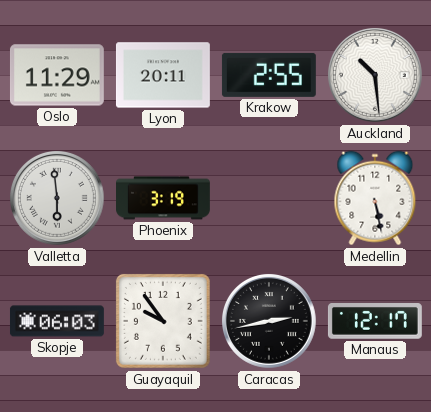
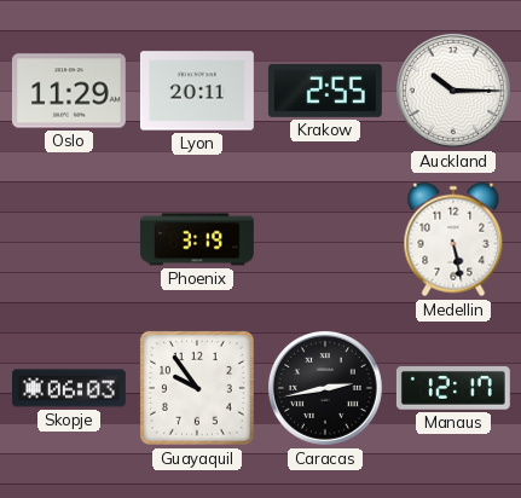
Auckland: 10:29 -> 10:15 (455, 92)
Valletta: 5:59 -> none (58, 199)
